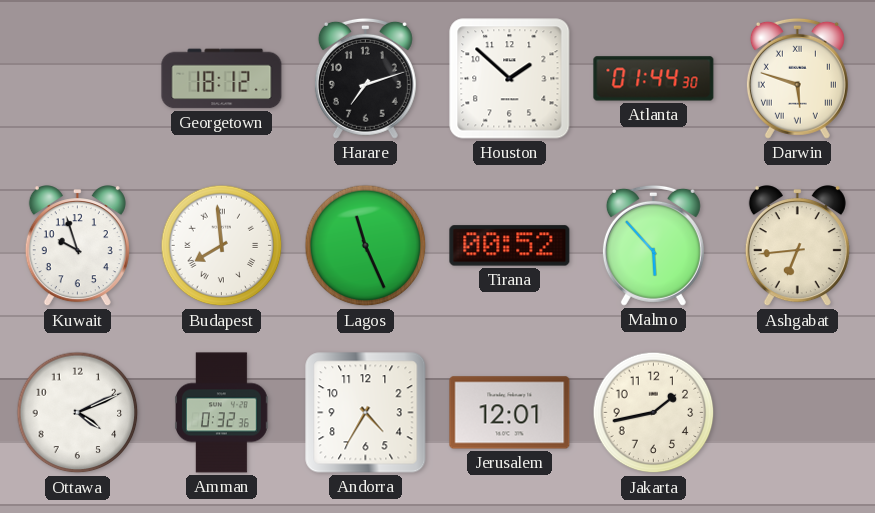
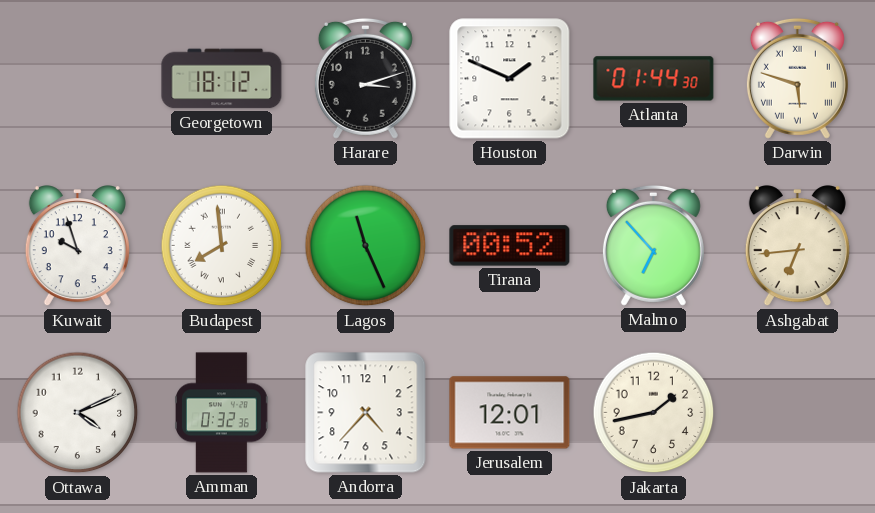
Harare: 7:12 -> 3:12 (365, 78)
Houston: 1:52 -> 1:49 (510, 79)
Malmo: 5:53 -> 6:53 (653, 245)
Andorra: 4:35 -> 4:37 (366, 413)
